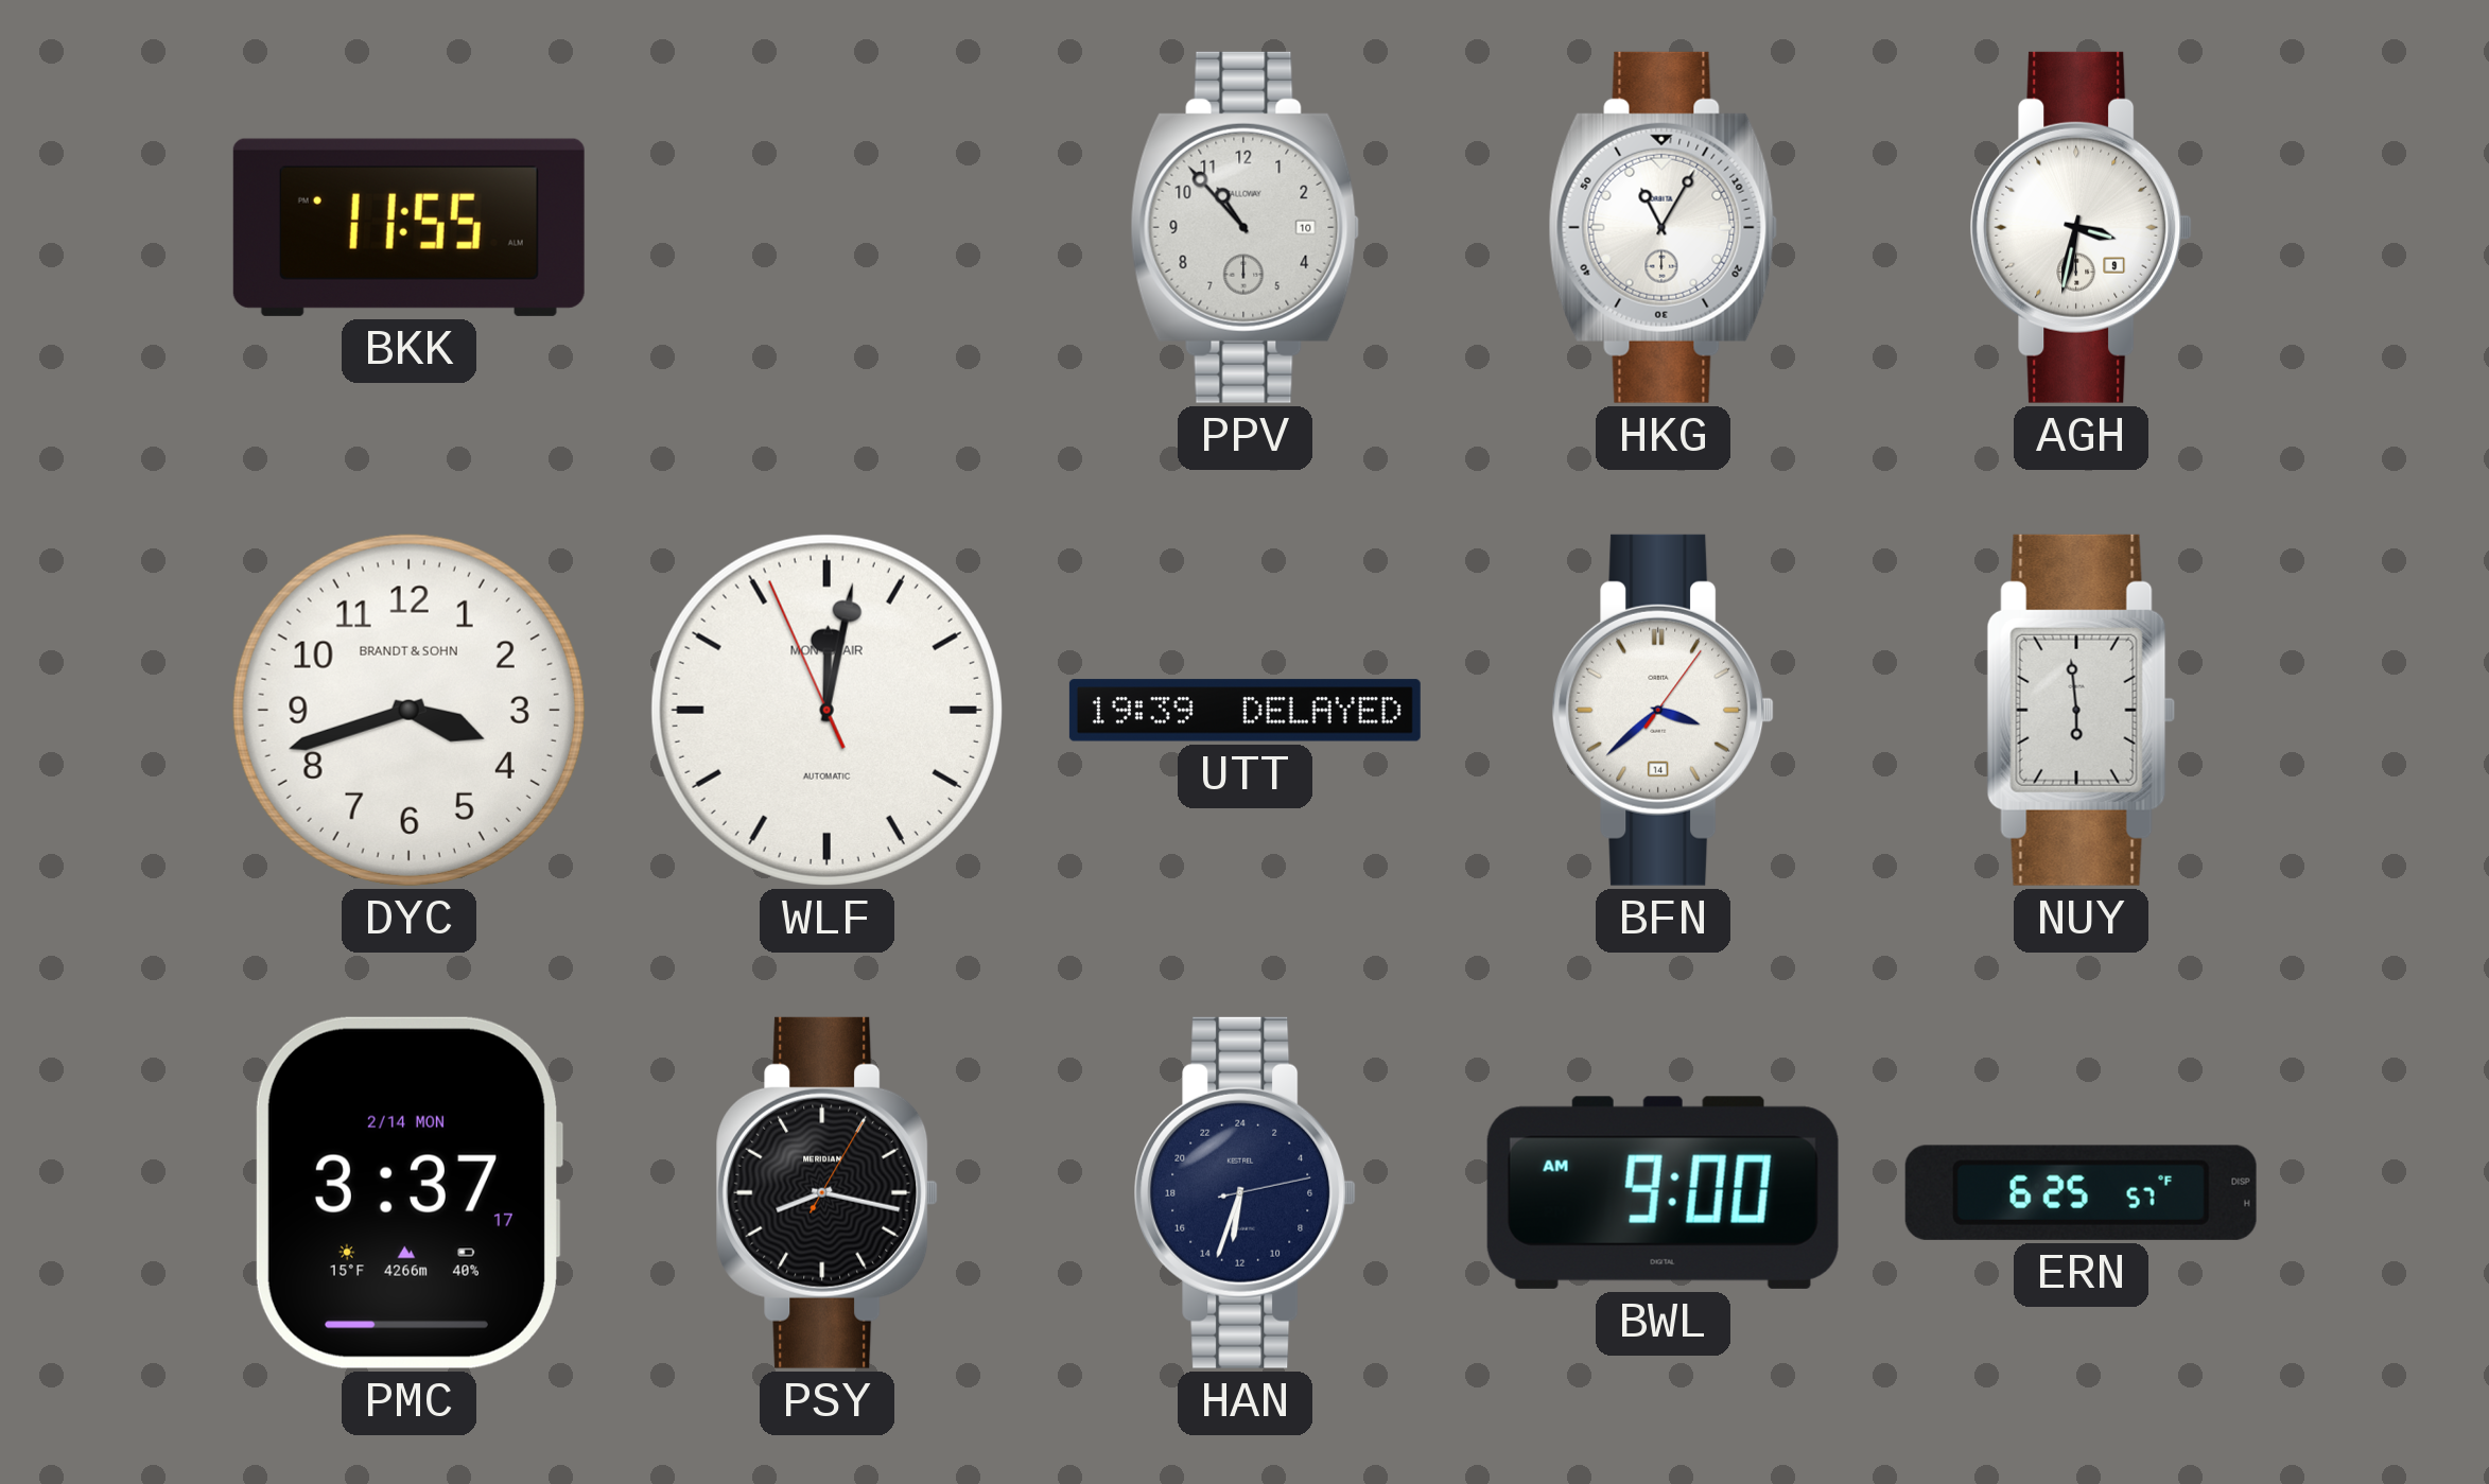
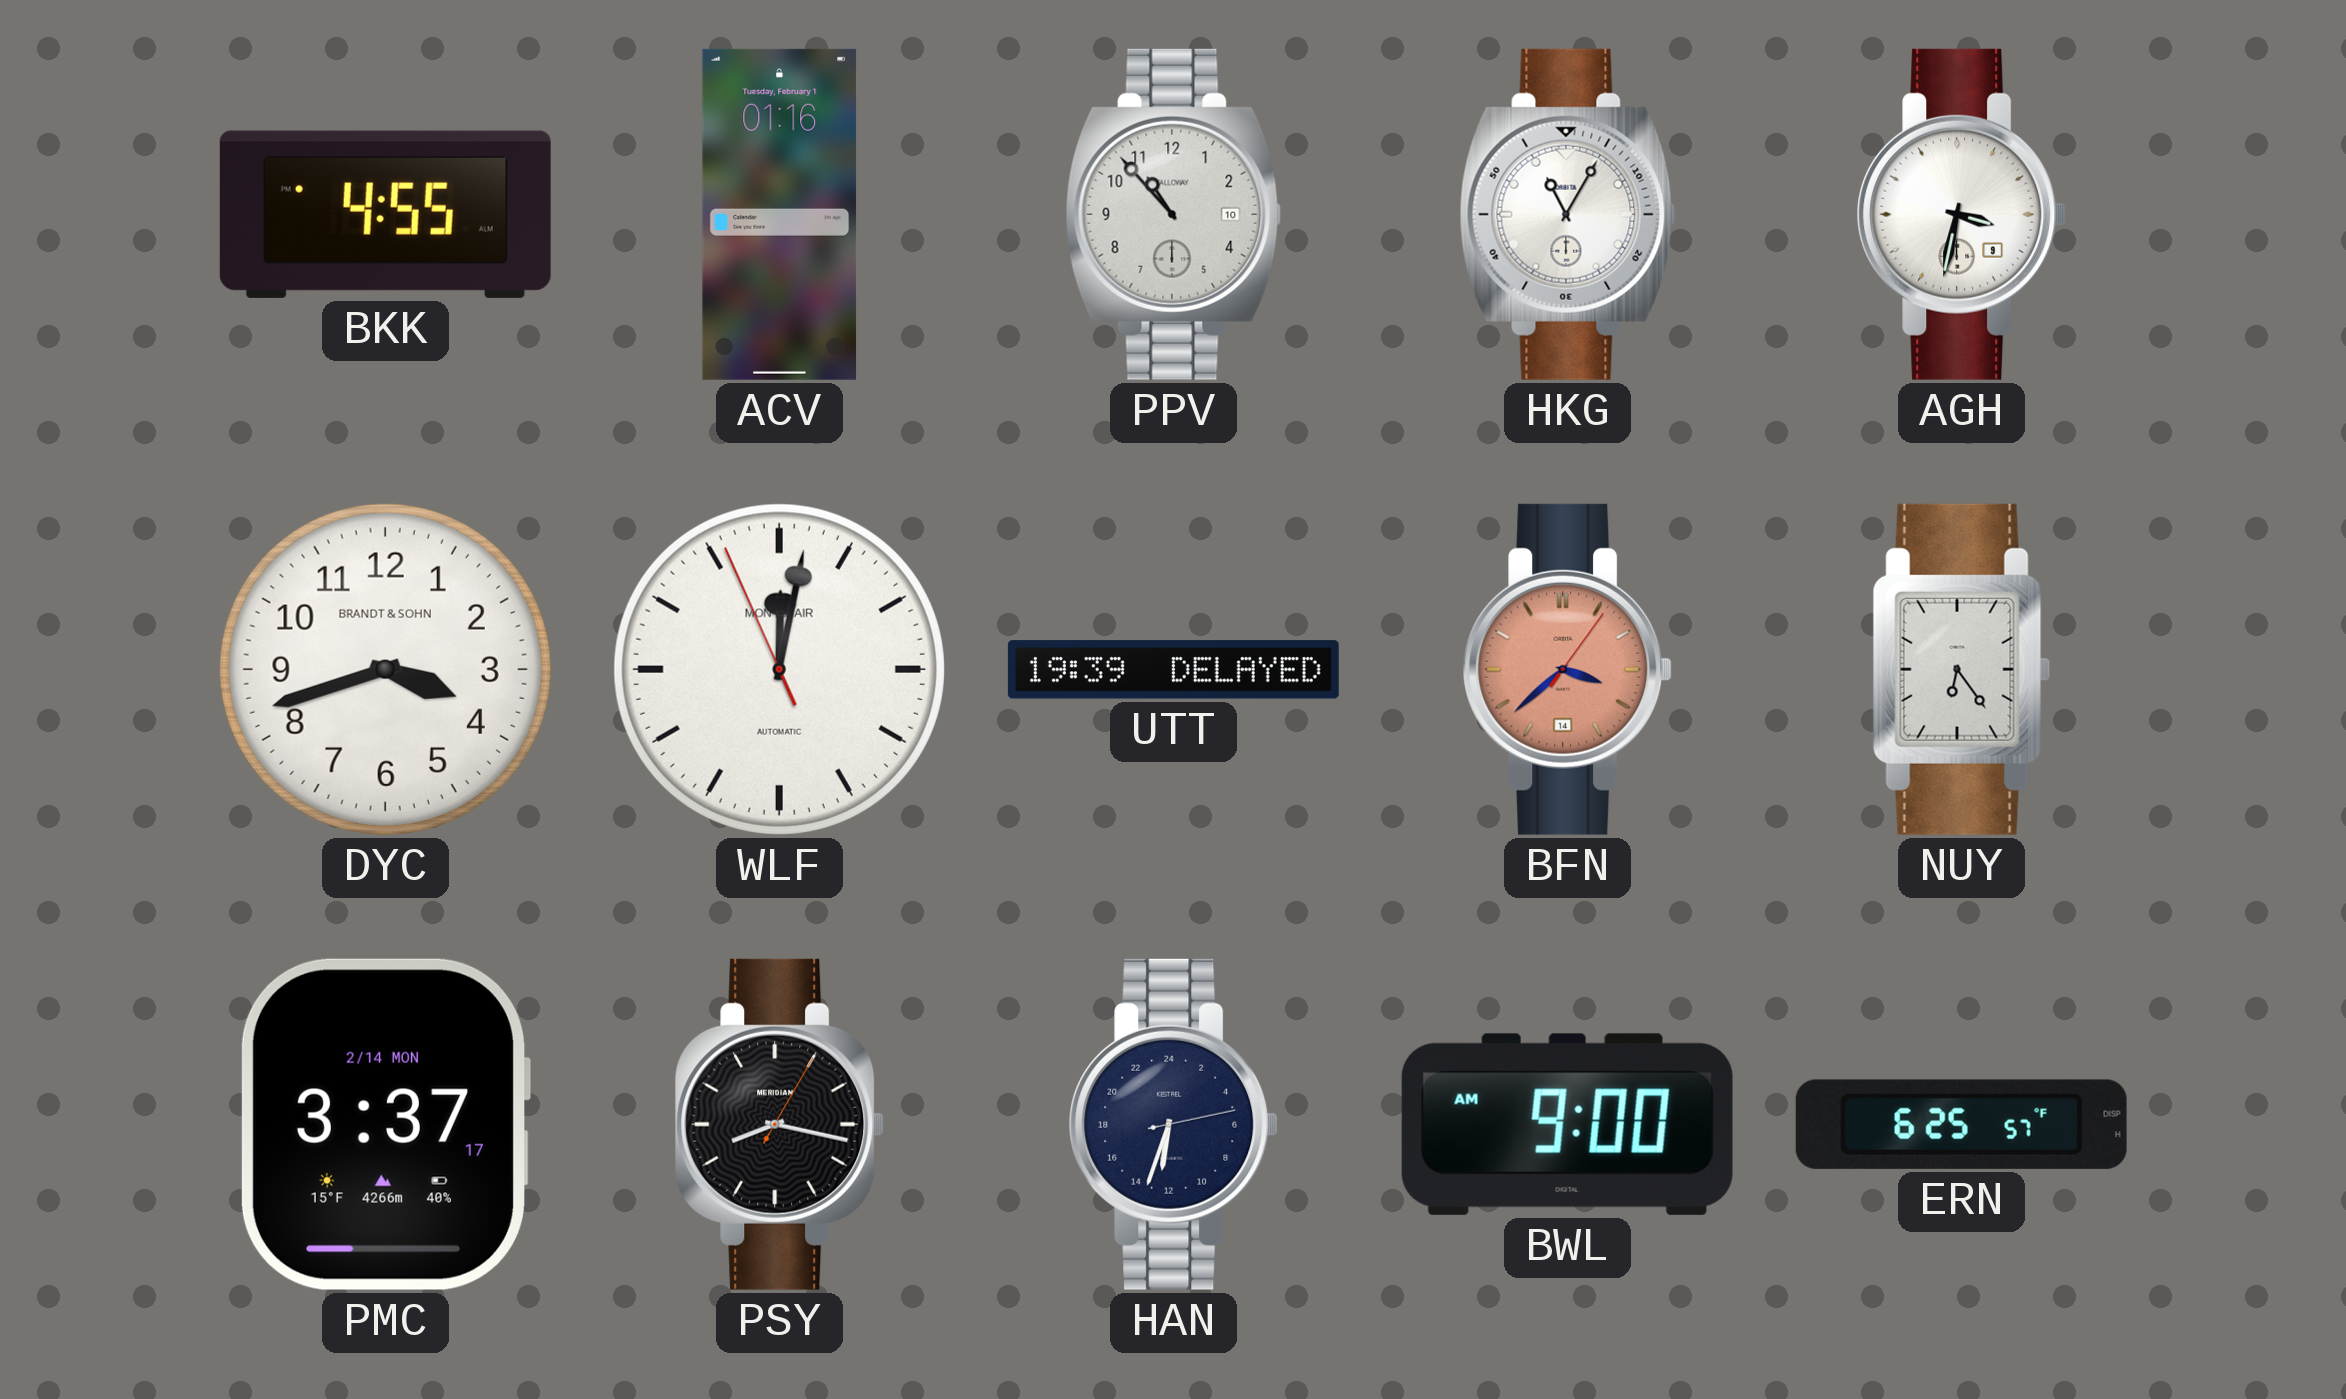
BKK: 11:55 -> 4:55 (385, 214)
ACV: none -> 01:16 (780, 214)
BFN dial: white -> salmon (1568, 669)
NUY: 5:59 -> 6:24 (1961, 669)
